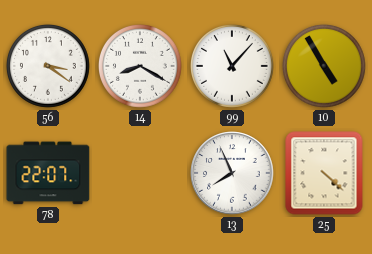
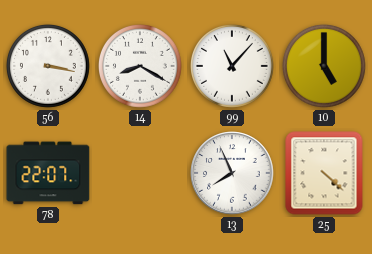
56: 3:21 -> 3:17 (48, 66)
10: 4:55 -> 5:00 (324, 66)
